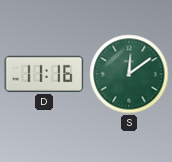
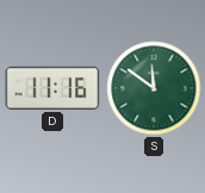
S: 12:09 -> 11:51 (154, 88)
